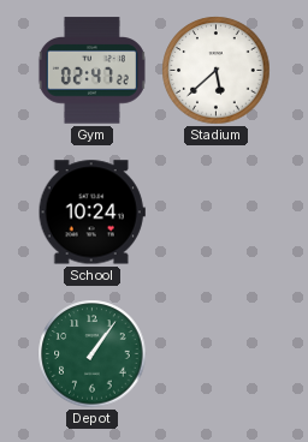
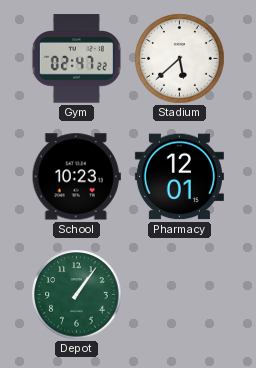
School: 10:24 -> 10:23 (76, 177)
Pharmacy: none -> 12:01 (179, 177)
